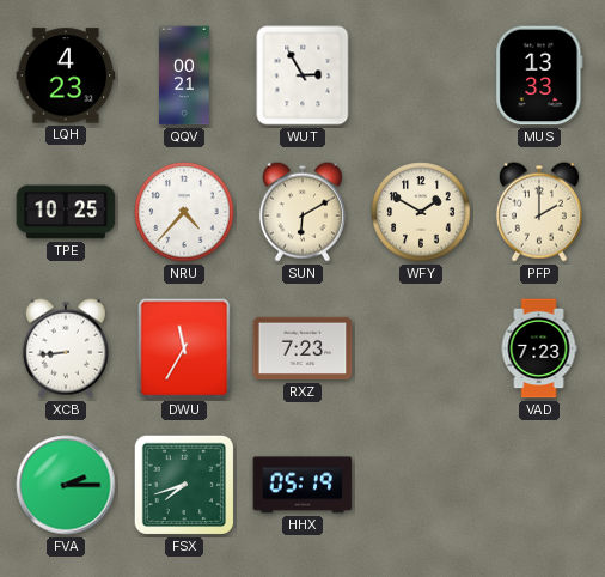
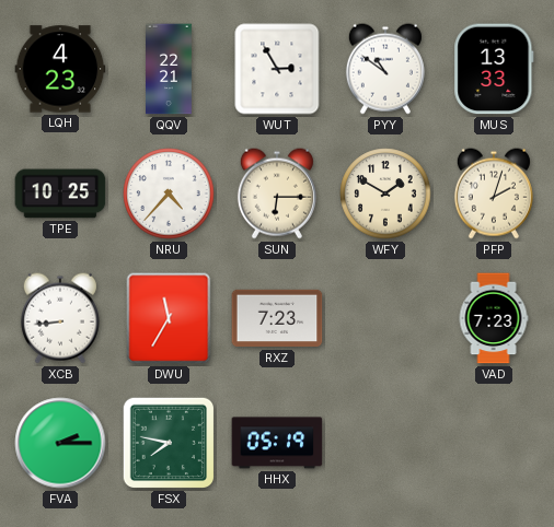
QQV: 00:21 -> 22:21 (170, 69)
PYY: none -> 10:51 (385, 69)
SUN: 6:10 -> 6:15 (277, 194)
PFP: 2:00 -> 2:03 (494, 194)
FSX: 7:42 -> 7:47 (168, 443)
